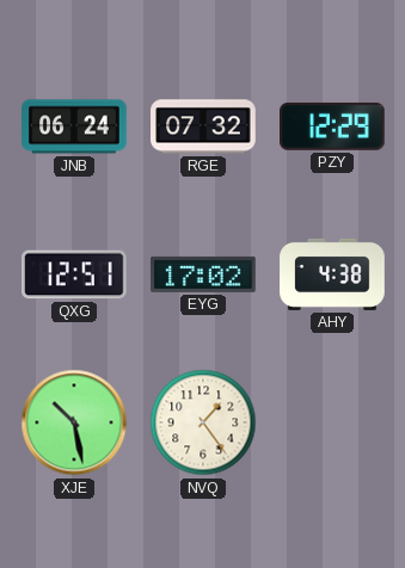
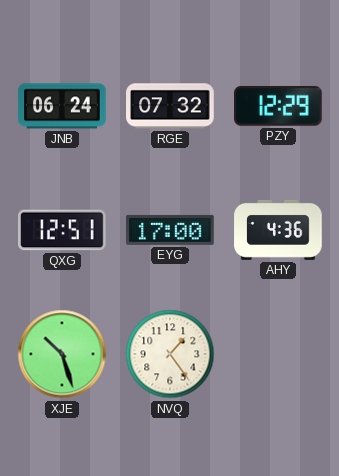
EYG: 17:02 -> 17:00 (170, 230)
AHY: 4:38 -> 4:36 (278, 230)
XJE: 10:28 -> 10:27 (62, 354)
